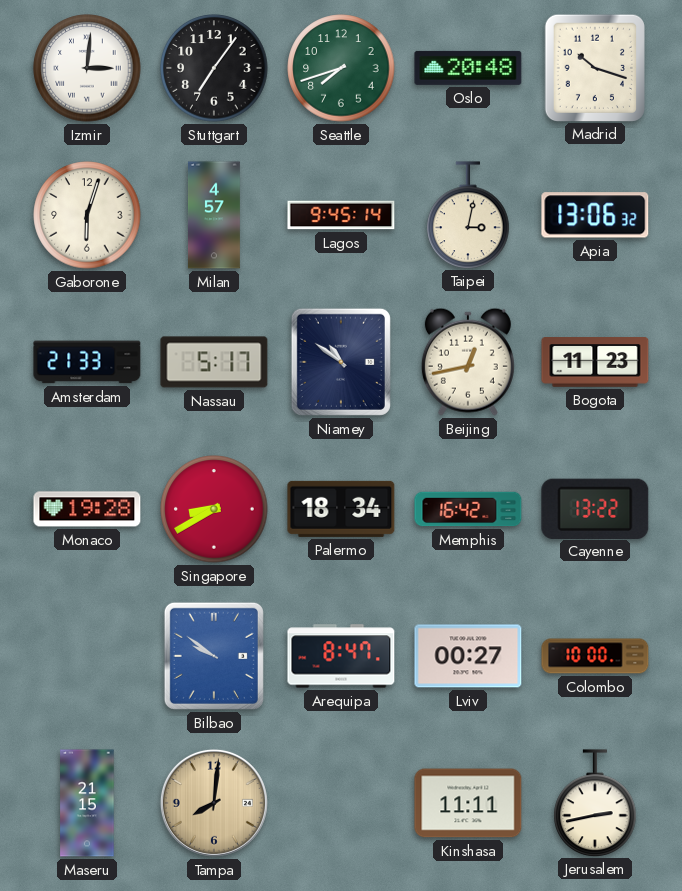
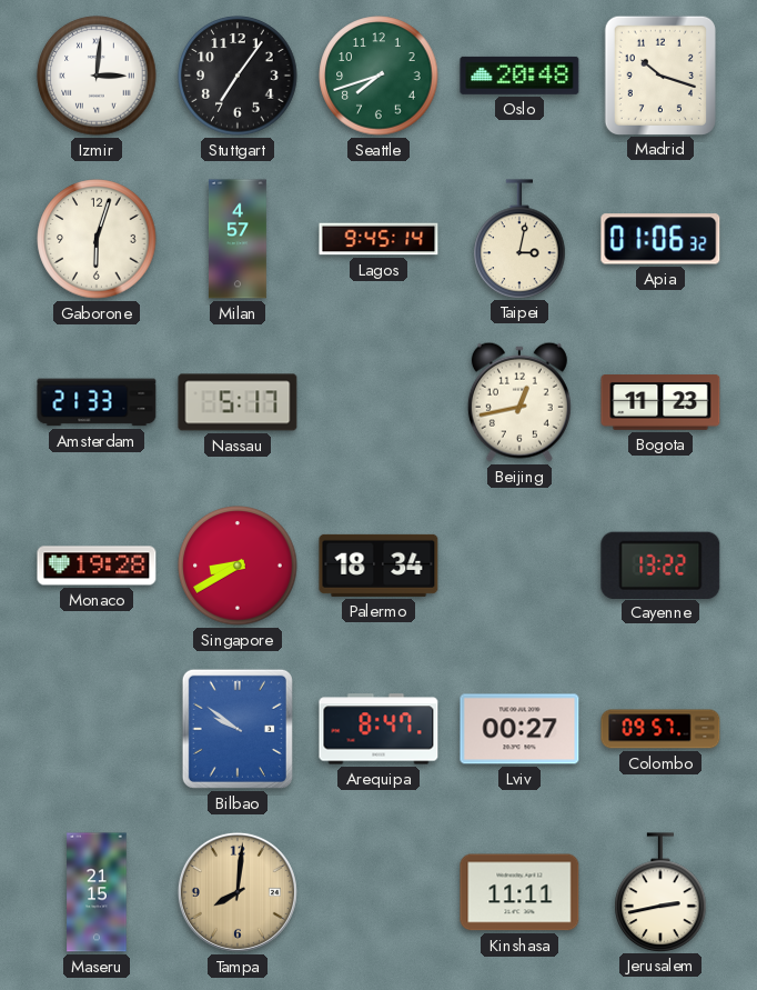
Apia: 13:06 -> 01:06 (660, 239)
Niamey: 10:51 -> none (341, 362)
Memphis: 16:42 -> none (468, 509)
Colombo: 10:00 -> 09:57 (660, 729)
